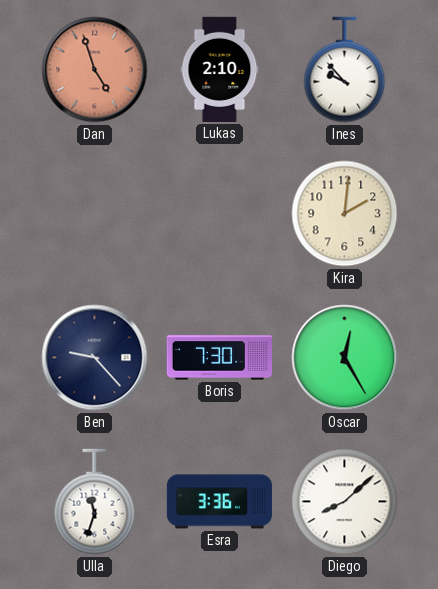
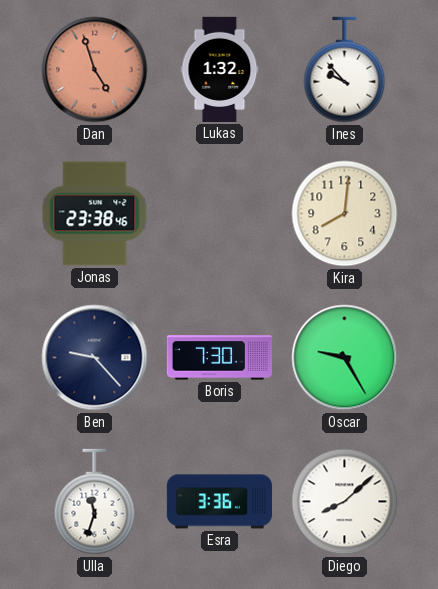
Lukas: 2:10 -> 1:32 (220, 69)
Jonas: none -> 23:38 (95, 214)
Kira: 2:01 -> 8:01 (345, 214)
Oscar: 12:25 -> 9:25 (345, 358)
